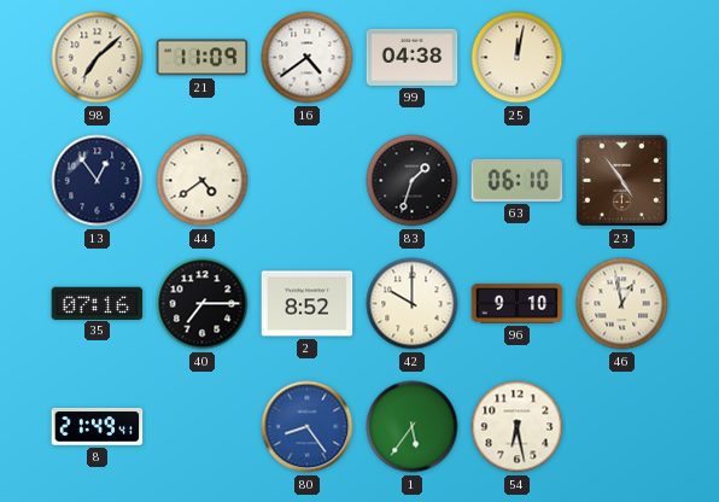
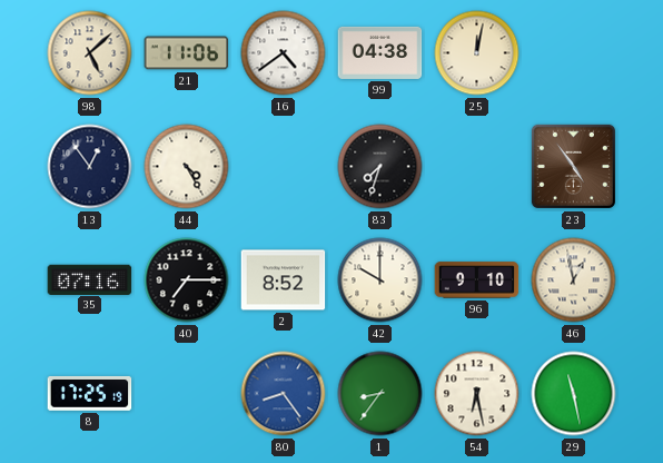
98: 7:08 -> 5:08 (90, 53)
21: 11:09 -> 11:06 (187, 53)
44: 4:39 -> 4:25 (187, 167)
83: 1:33 -> 7:33 (380, 167)
63: 06:10 -> none (518, 180)
8: 21:49 -> 17:25 (90, 393)
1: 5:36 -> 8:36 (380, 394)
29: none -> 11:28 (574, 394)
